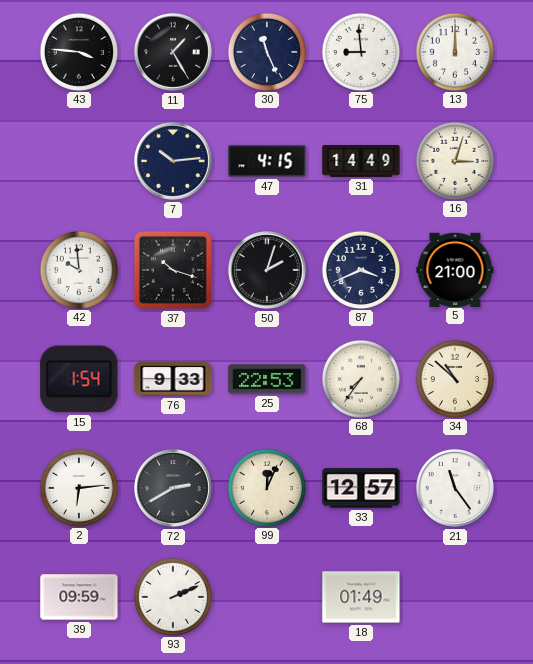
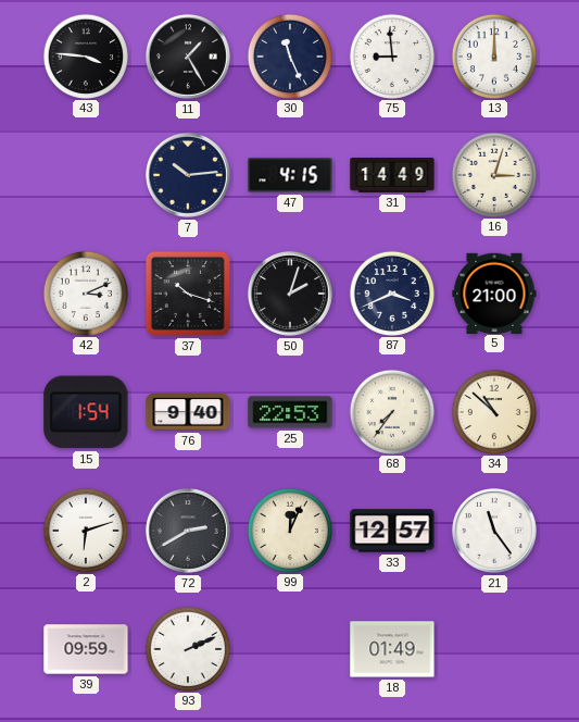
42: 9:59 -> 3:11 (85, 292)
76: 9:33 -> 9:40 (188, 413)
2: 6:14 -> 6:12 (85, 530)
